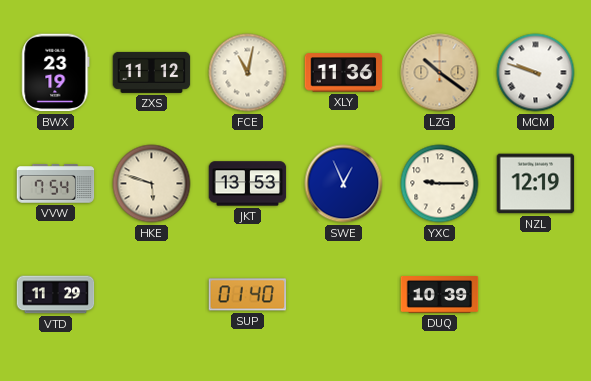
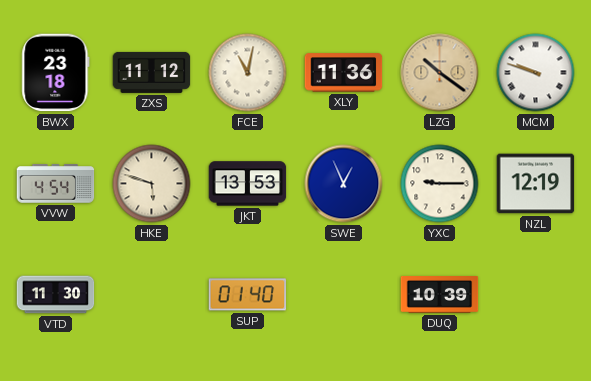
BWX: 23:19 -> 23:18 (56, 73)
VVW: 7:54 -> 4:54 (56, 184)
VTD: 11:29 -> 11:30 (56, 295)
